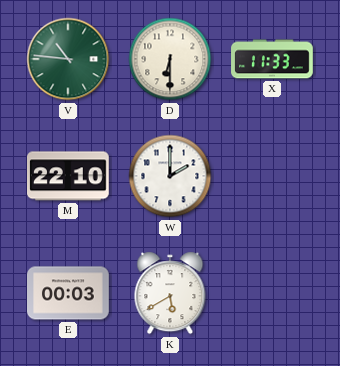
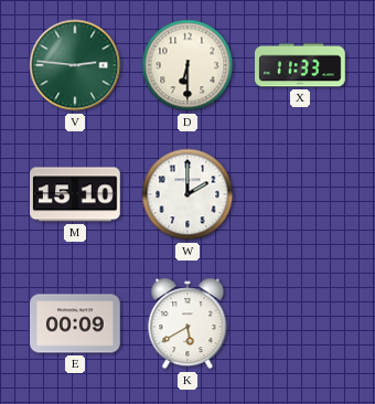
V: 10:46 -> 2:46 (75, 65)
M: 22:10 -> 15:10 (76, 194)
E: 00:03 -> 00:09 (75, 323)
